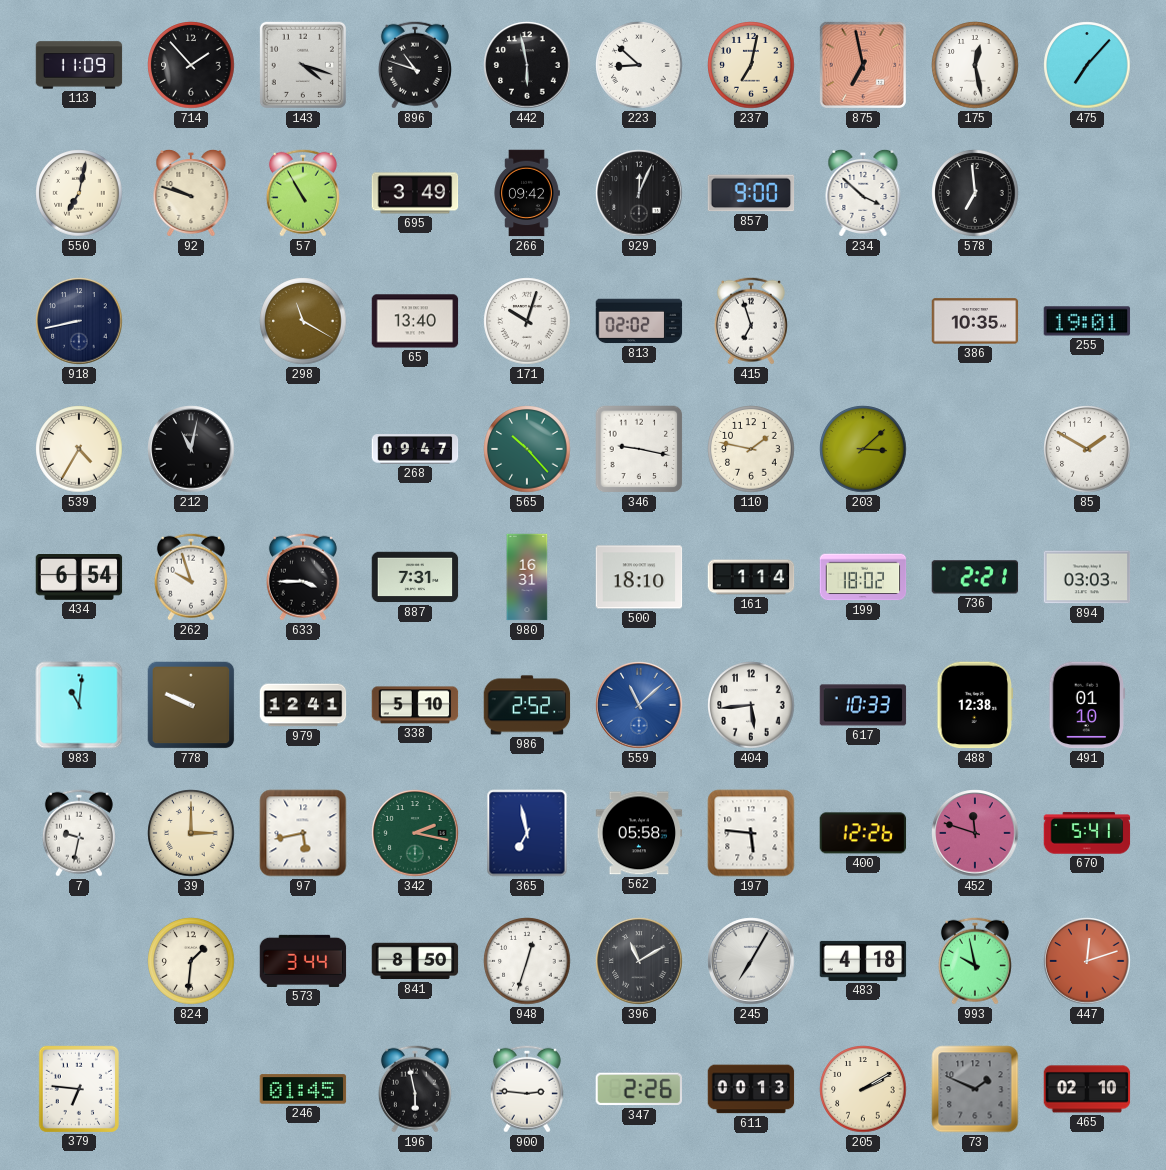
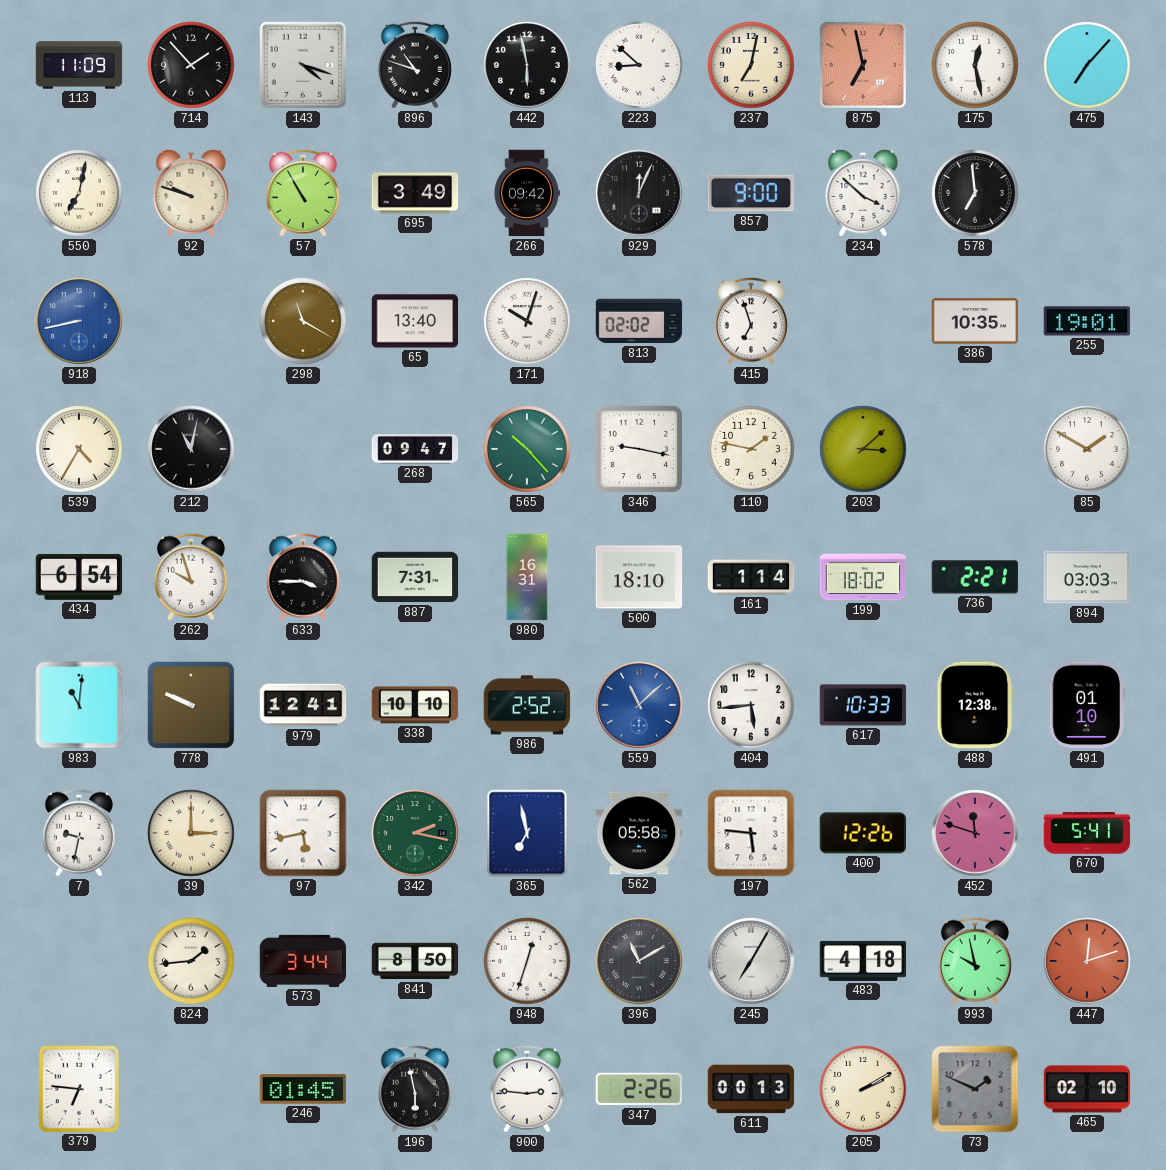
918 dial: navy -> blue (79, 321)
338: 5:10 -> 10:10 (415, 705)
824: 1:31 -> 1:44 (191, 961)
